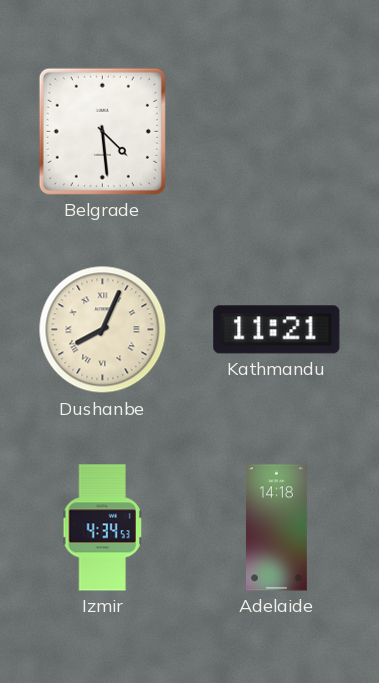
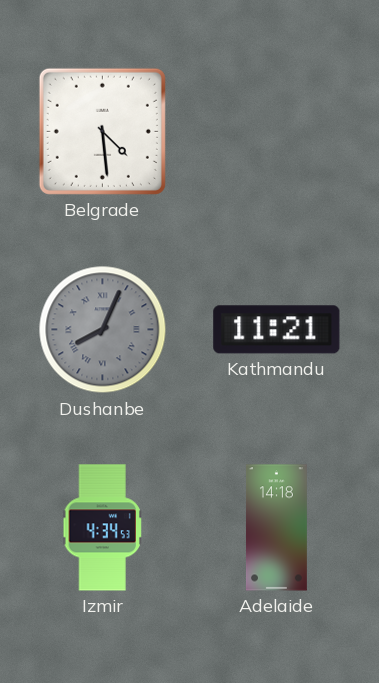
Dushanbe dial: cream -> grey (103, 330)
